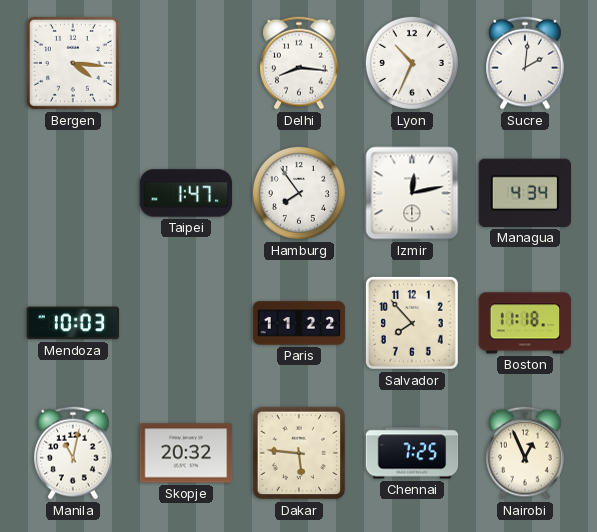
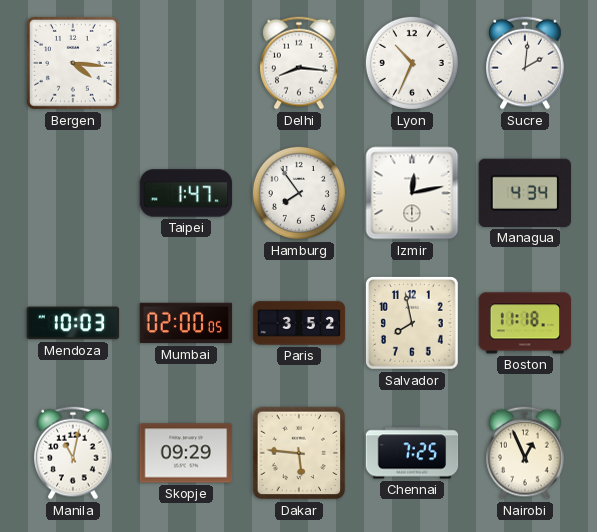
Mumbai: none -> 02:00 (186, 323)
Paris: 11:22 -> 3:52 (299, 323)
Salvador: 7:53 -> 7:58 (413, 324)
Skopje: 20:32 -> 09:29 (186, 453)
